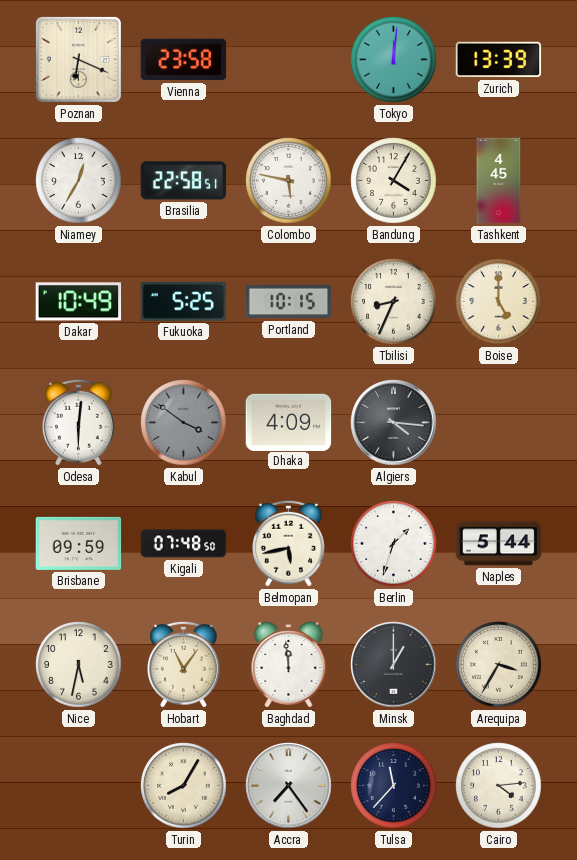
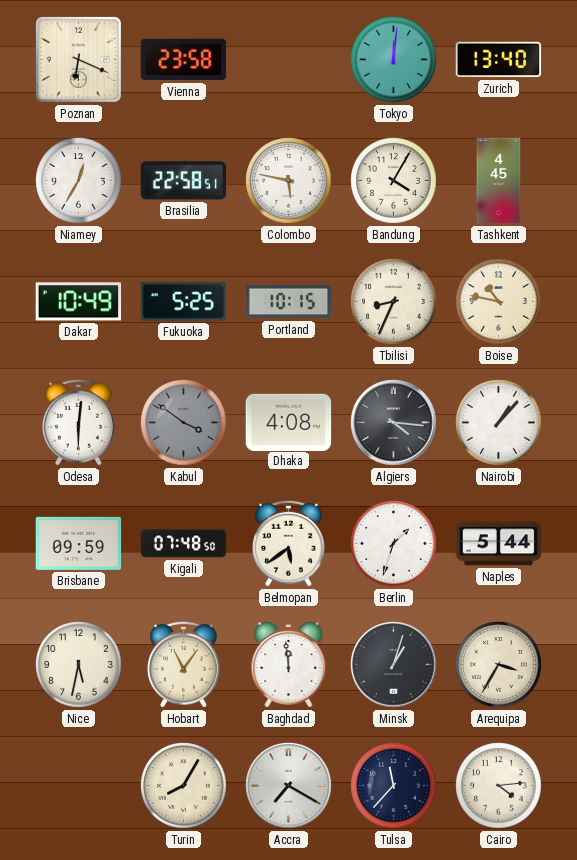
Zurich: 13:39 -> 13:40 (499, 60)
Boise: 5:00 -> 10:47 (499, 302)
Dhaka: 4:09 -> 4:08 (289, 422)
Nairobi: none -> 1:07 (499, 423)
Belmopan: 5:43 -> 5:39 (289, 543)
Minsk: 1:00 -> 1:03 (394, 665)
Accra: 7:24 -> 7:20 (289, 786)
